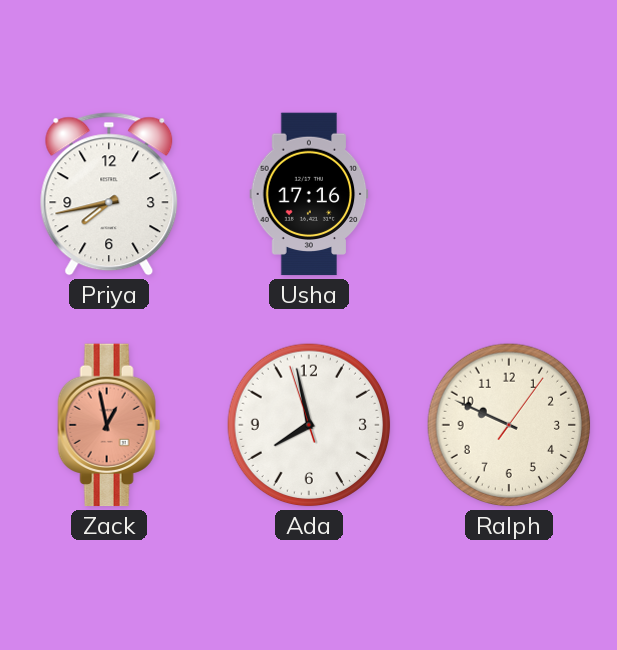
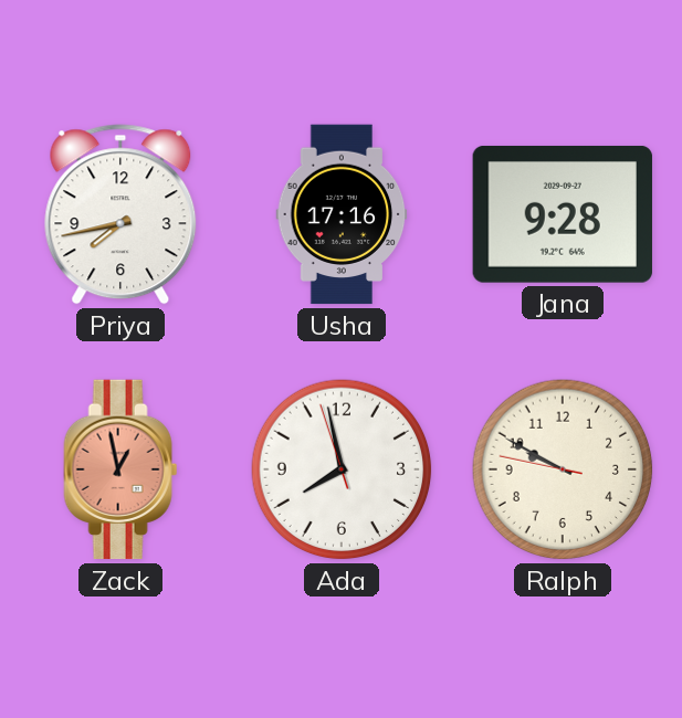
Jana: none -> 9:28 (562, 214)
Ralph: 9:49:06 -> 9:49:47 (563, 469)
